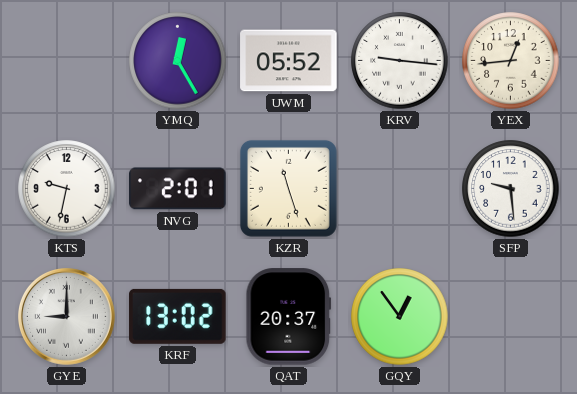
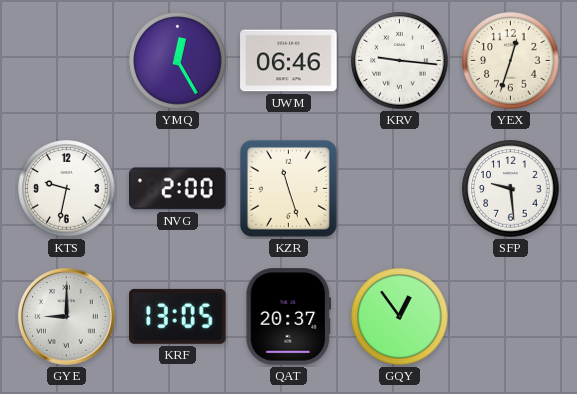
UWM: 05:52 -> 06:46 (289, 61)
YEX: 12:44 -> 12:33 (511, 61)
NVG: 2:01 -> 2:00 (178, 189)
KRF: 13:02 -> 13:05 (178, 316)
